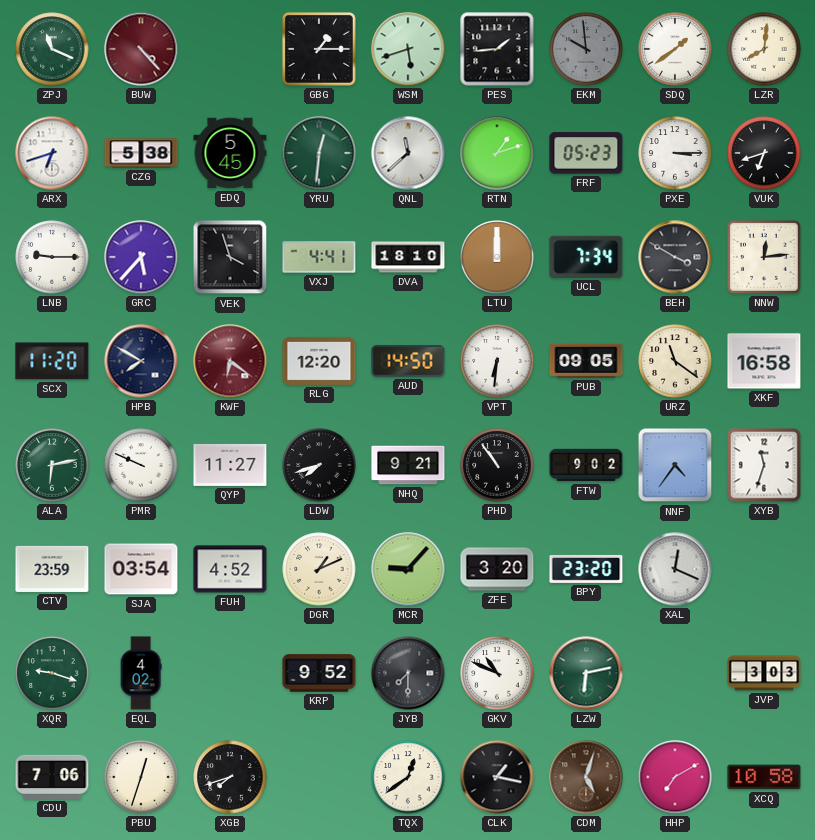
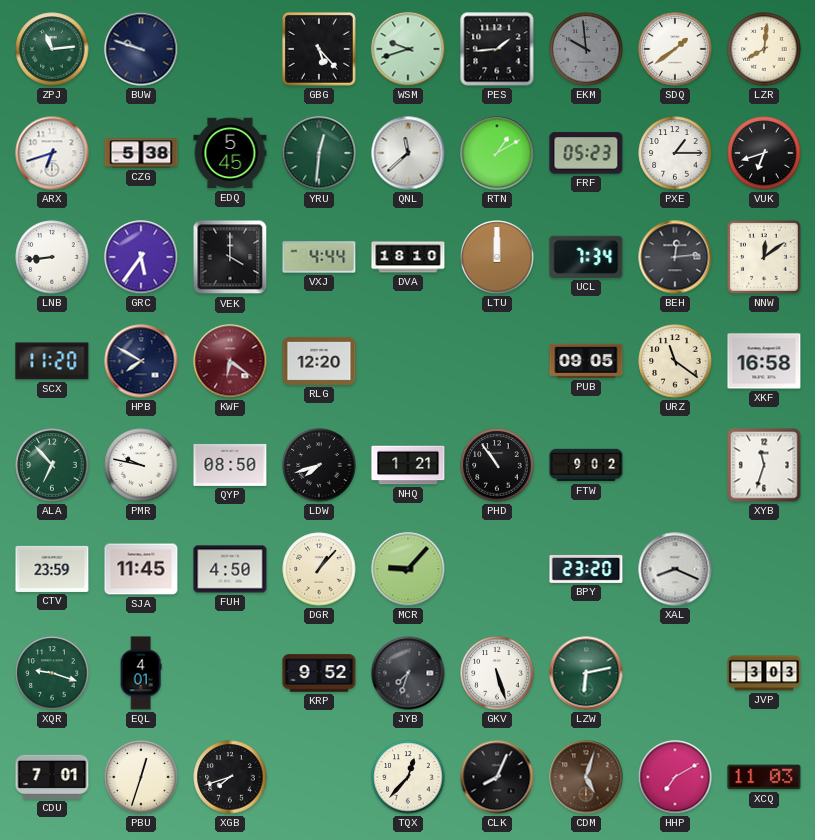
ZPJ: 11:19 -> 11:14 (52, 49)
BUW: 4:23 -> 9:48 (141, 49)
BUW dial: burgundy -> navy (141, 49)
GBG: 1:15 -> 5:23 (319, 49)
WSM: 5:42 -> 9:42 (408, 49)
RTN: 1:12 -> 1:10 (497, 153)
PXE: 3:15 -> 1:15 (675, 153)
LNB: 9:15 -> 8:44 (52, 257)
GRC: 5:37 -> 5:36 (141, 257)
VEK: 3:57 -> 4:00 (230, 257)
VXJ: 4:41 -> 4:44 (319, 257)
BEH: 3:50 -> 12:14 (675, 257)
NNW: 12:14 -> 12:09 (764, 257)
AUD: 14:50 -> none (408, 361)
VPT: 6:31 -> none (497, 361)
ALA: 6:13 -> 6:53 (52, 465)
PMR: 9:49 -> 9:47 (141, 465)
QYP: 11:27 -> 08:50 (230, 465)
NHQ: 9:21 -> 1:21 (408, 465)
NNF: 4:36 -> none (675, 465)
SJA: 03:54 -> 11:45 (141, 569)
FUH: 4:52 -> 4:50 (230, 569)
DGR: 1:11 -> 1:07 (319, 569)
ZFE: 3:20 -> none (497, 569)
XAL: 12:19 -> 8:19 (675, 569)
EQL: 4:02 -> 4:01 (141, 673)
JYB: 7:30 -> 7:33 (408, 673)
GKV: 10:49 -> 5:27 (497, 673)
CDU: 7:06 -> 7:01 (52, 777)
TQX: 12:39 -> 12:37 (408, 777)
CLK: 1:17 -> 8:04 (497, 777)
XCQ: 10:58 -> 11:03 (764, 777)
